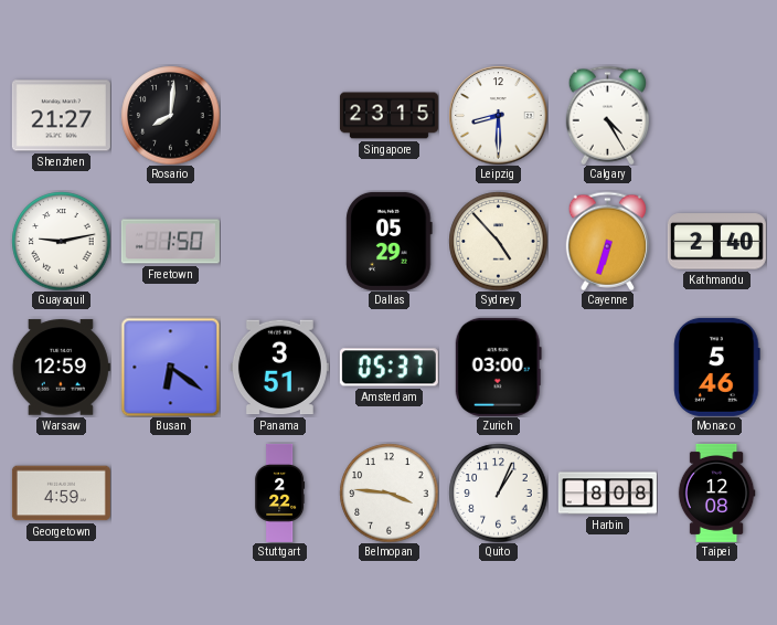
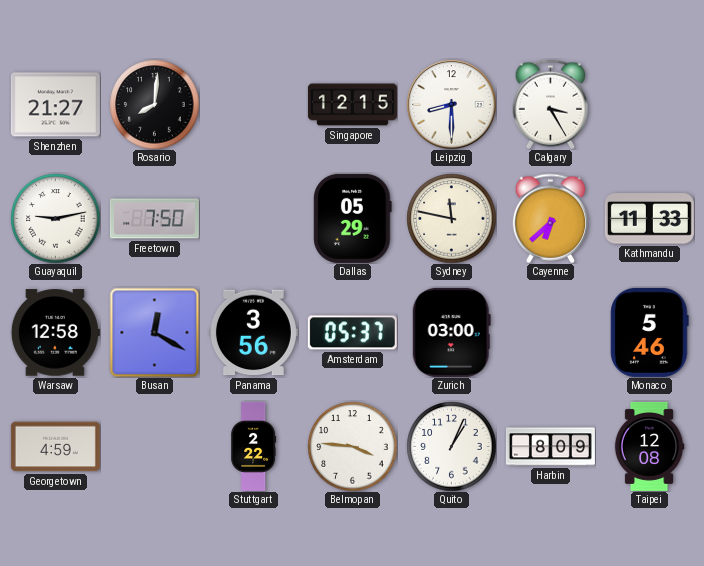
Singapore: 23:15 -> 12:15 (352, 105)
Calgary: 4:25 -> 3:25 (550, 104)
Freetown: 1:50 -> 7:50 (154, 219)
Sydney: 4:53 -> 11:47 (451, 218)
Cayenne: 6:33 -> 6:38 (550, 218)
Kathmandu: 2:40 -> 11:33 (649, 219)
Warsaw: 12:59 -> 12:58 (55, 333)
Busan: 6:21 -> 12:20 (154, 332)
Panama: 3:51 -> 3:56 (253, 333)
Harbin: 8:08 -> 8:09 (550, 447)
